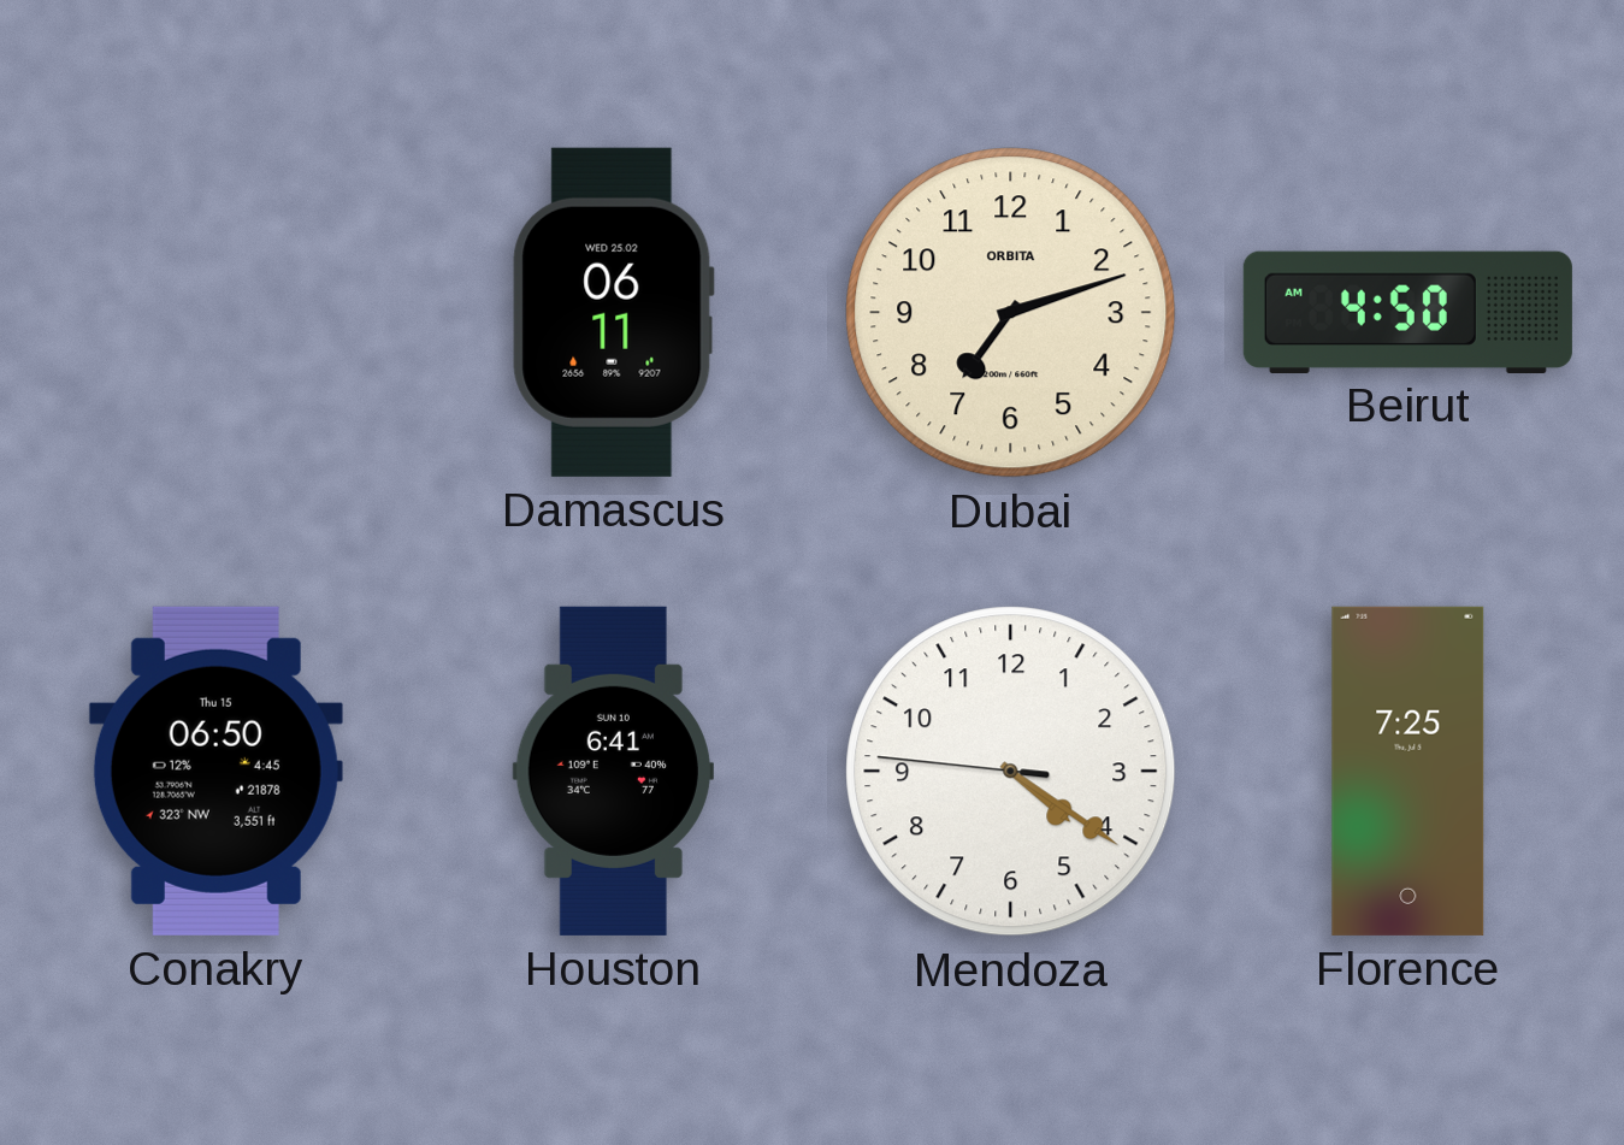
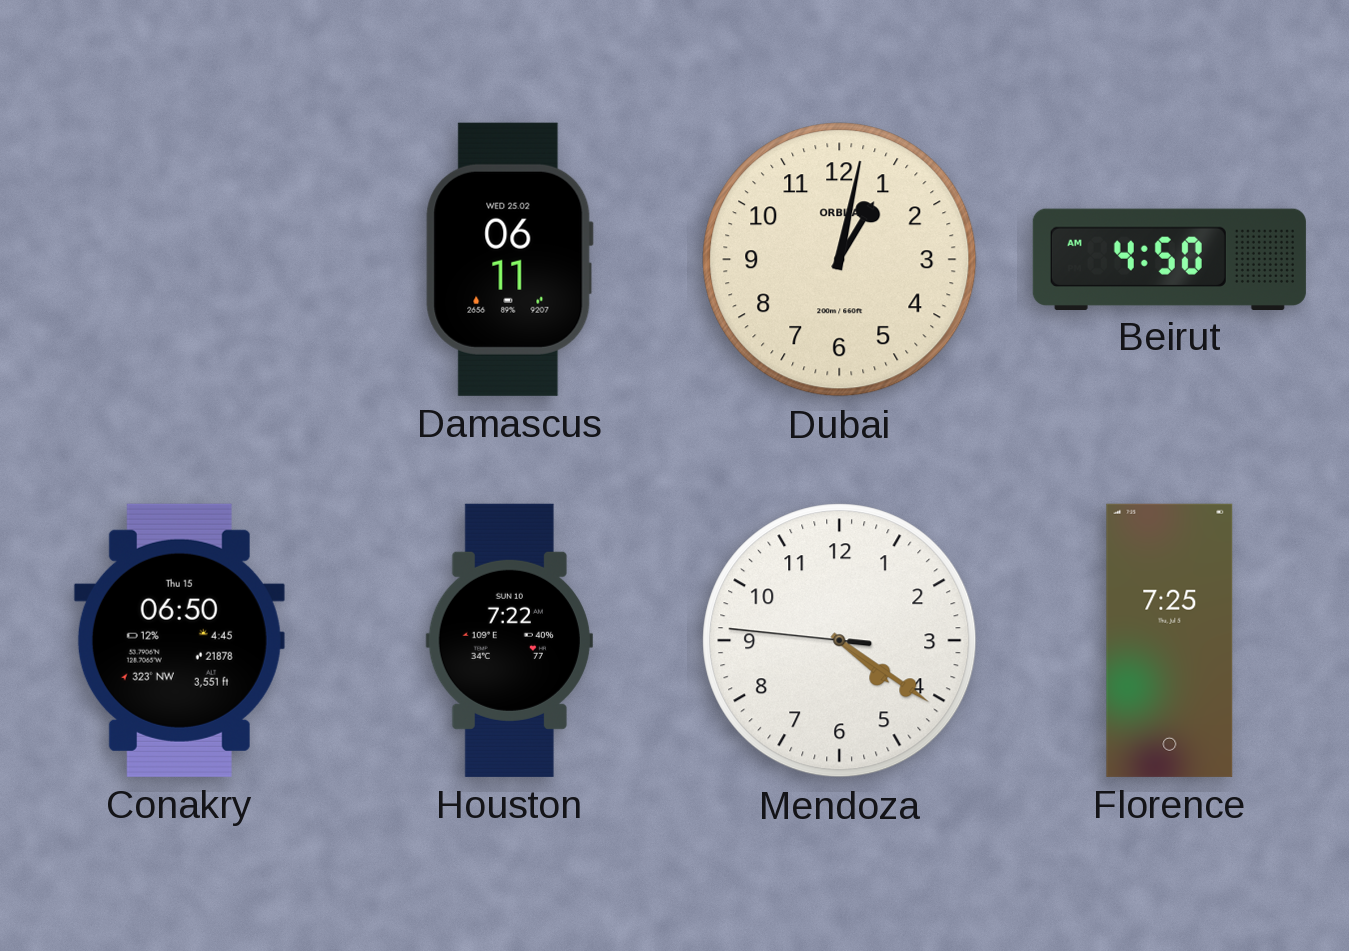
Dubai: 7:12 -> 1:02 (840, 260)
Houston: 6:41 -> 7:22 (509, 640)
